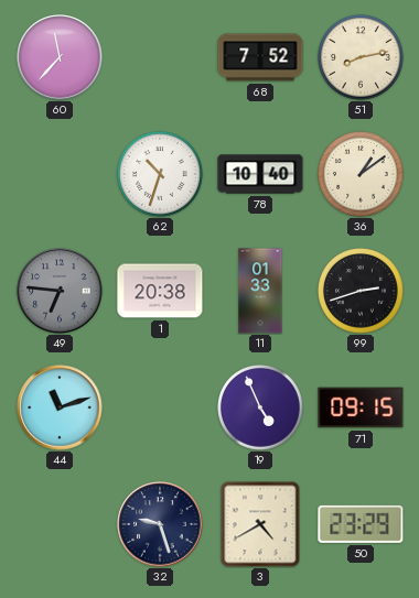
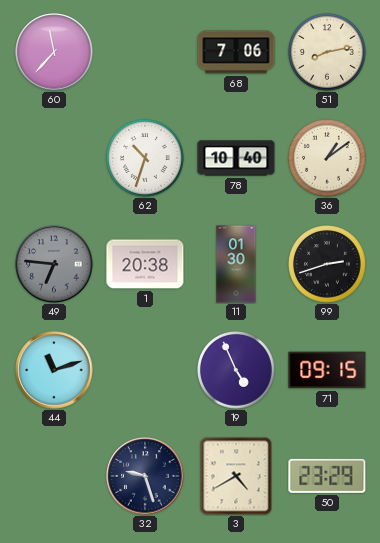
68: 7:52 -> 7:06 (236, 52)
11: 01:33 -> 01:30 (236, 264)
